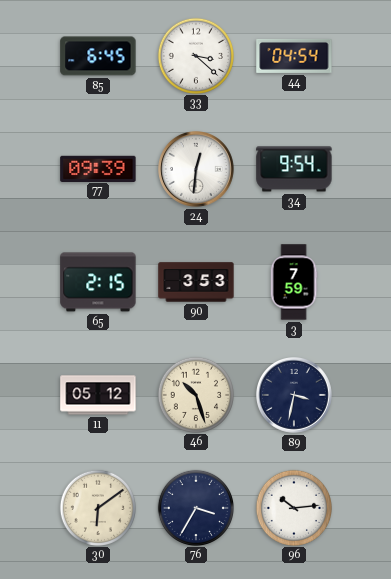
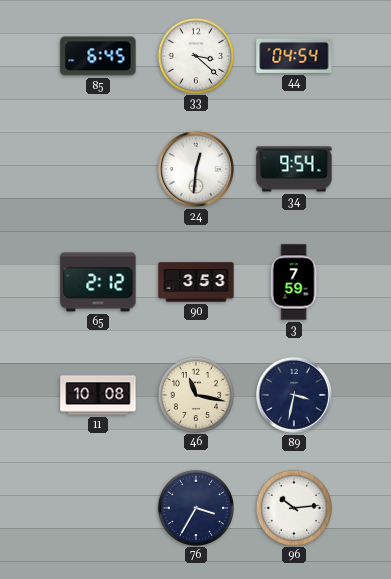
77: 09:39 -> none (98, 168)
65: 2:15 -> 2:12 (98, 282)
11: 05:12 -> 10:08 (98, 395)
46: 10:27 -> 11:17 (195, 394)
30: 6:09 -> none (97, 507)
